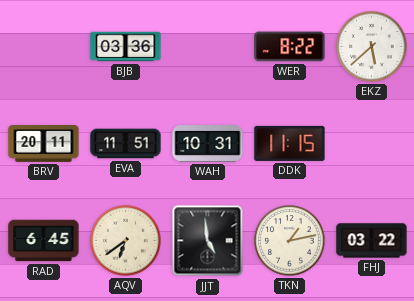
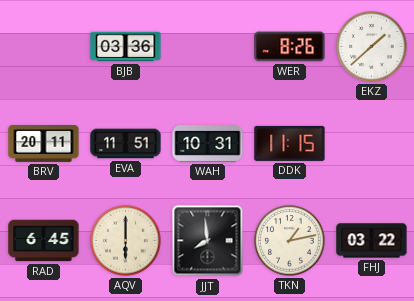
WER: 8:22 -> 8:26 (290, 47)
EKZ: 5:38 -> 1:38 (372, 47)
AQV: 6:39 -> 6:00 (126, 241)
JJT: 4:59 -> 7:59 (208, 241)
